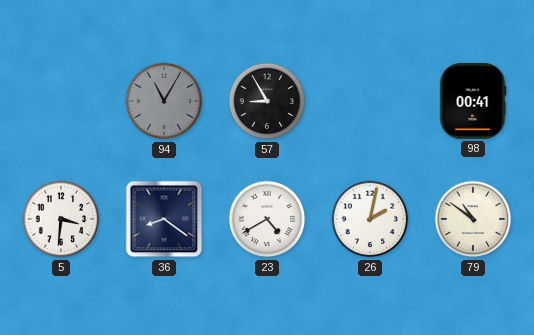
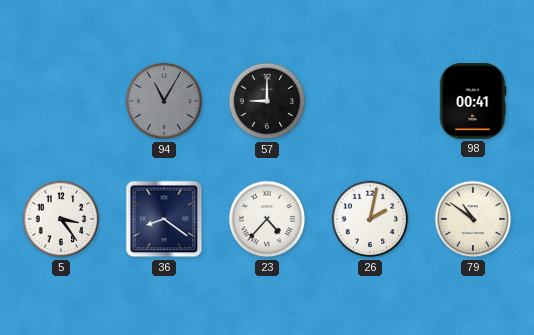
57: 8:55 -> 9:00 (267, 101)
5: 3:31 -> 3:24 (61, 219)
23: 4:40 -> 4:37 (267, 219)
